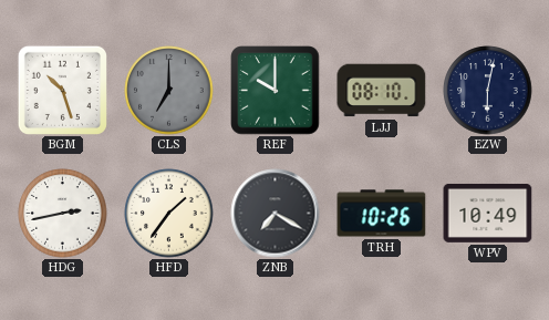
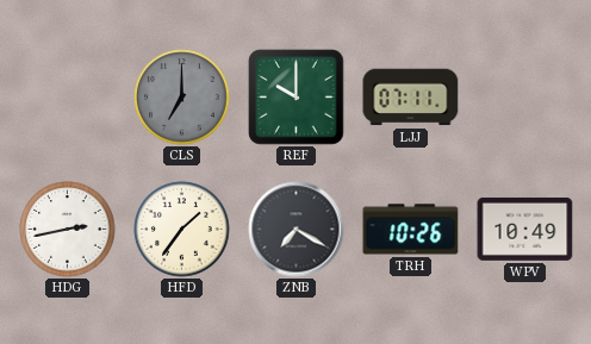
BGM: 10:27 -> none (62, 90)
LJJ: 08:10 -> 07:11 (411, 98)
EZW: 6:02 -> none (488, 91)
